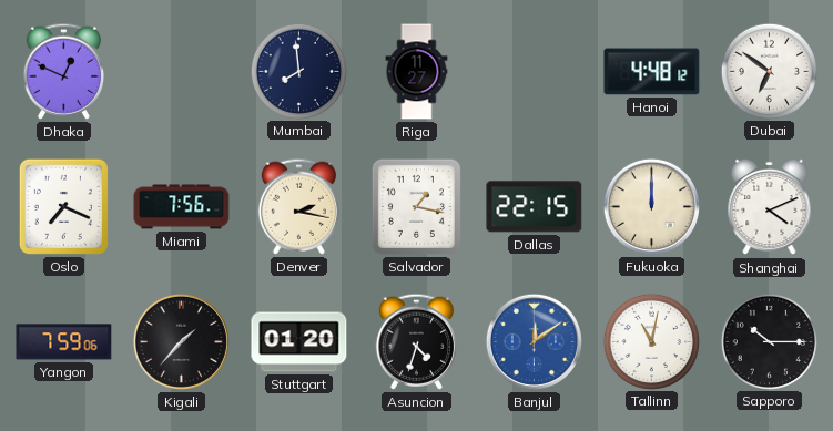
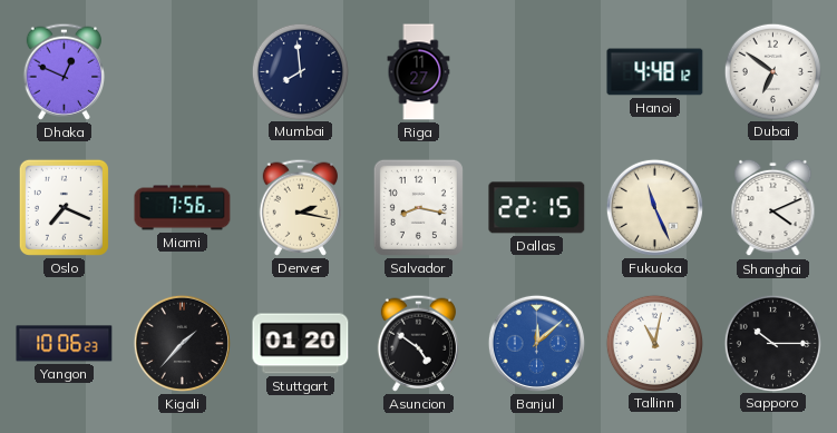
Salvador: 1:17 -> 8:17 (418, 207)
Fukuoka: 12:00 -> 11:26 (654, 207)
Yangon: 7:59 -> 10:06 (65, 344)
Asuncion: 4:33 -> 4:51 (418, 343)
Banjul: 12:09 -> 12:08 (536, 343)
